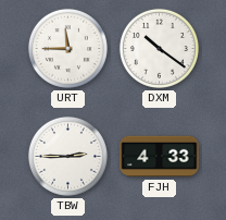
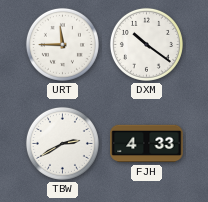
TBW: 2:45 -> 2:40 (62, 143)
